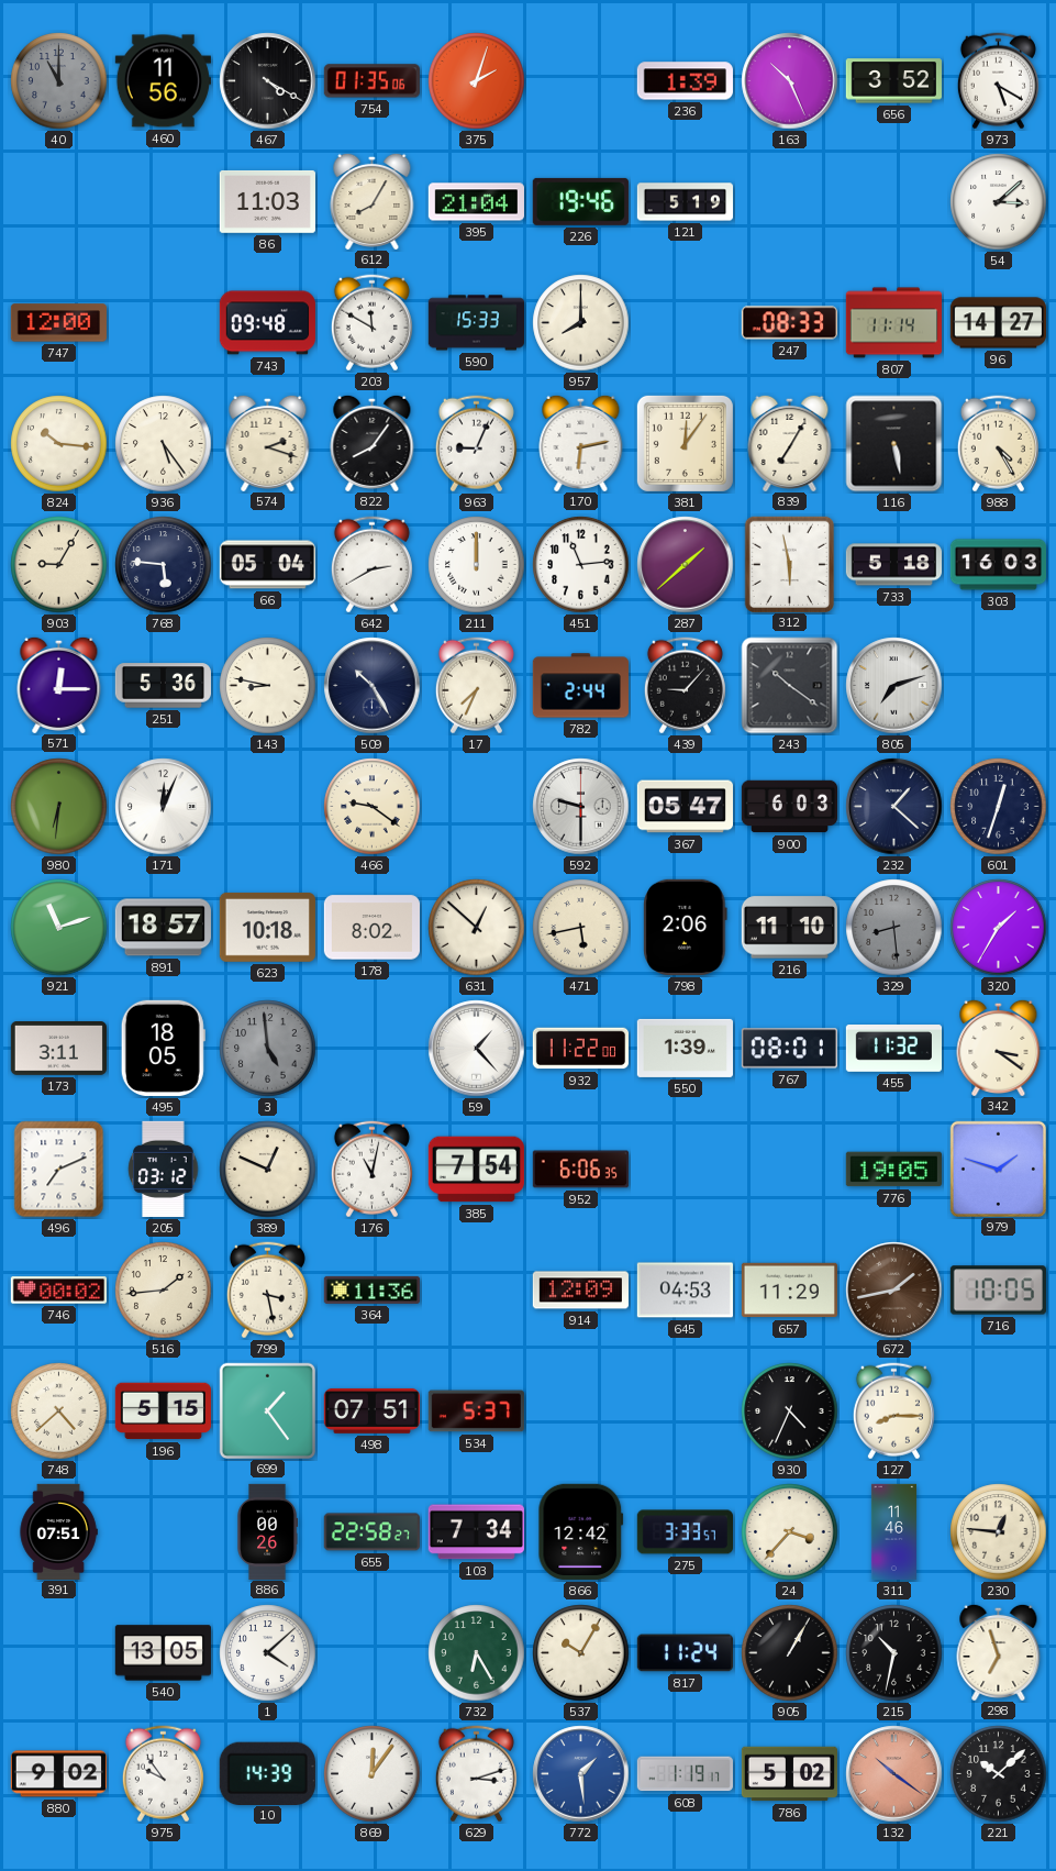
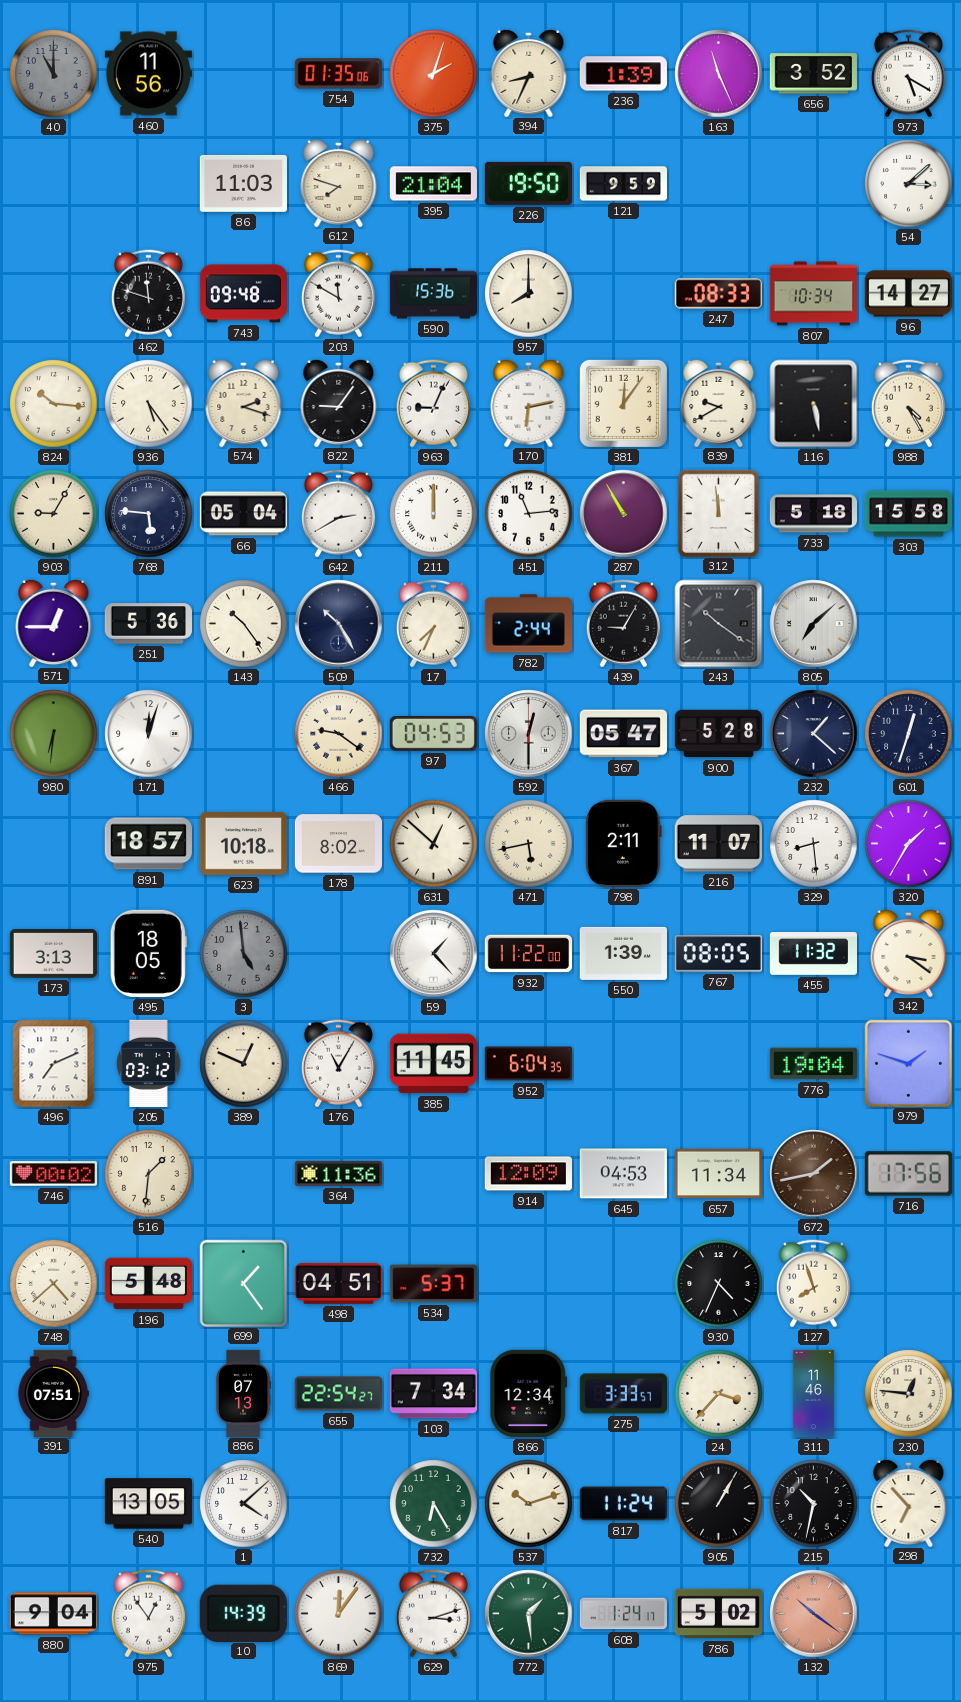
467: 4:20 -> none (268, 81)
394: none -> 8:34 (529, 72)
163: 10:26 -> 11:26 (719, 74)
612: 8:05 -> 7:48 (339, 182)
226: 19:46 -> 19:50 (528, 183)
121: 5:19 -> 9:59 (624, 184)
747: 12:00 -> none (58, 323)
462: none -> 11:48 (148, 294)
590: 15:33 -> 15:36 (433, 294)
807: 11:14 -> 10:34 (813, 294)
822: 8:06 -> 9:06 (339, 402)
839: 7:05 -> 9:40 (719, 402)
287: 1:38 -> 10:55 (624, 514)
312: 5:58 -> 11:59 (718, 513)
303: 16:03 -> 15:58 (908, 514)
571: 12:15 -> 12:45 (54, 622)
143: 8:47 -> 10:24 (244, 624)
439: 9:07 -> 9:05 (623, 624)
805: 7:12 -> 7:08 (814, 624)
171: 12:04 -> 12:03 (149, 734)
97: none -> 04:53 (433, 734)
592: 9:30 -> 12:30 (529, 734)
900: 6:03 -> 5:28 (718, 734)
921: 11:12 -> none (59, 928)
798: 2:06 -> 2:11 (624, 843)
216: 11:10 -> 11:07 (718, 844)
329 dial: grey -> white (814, 844)
173: 3:11 -> 3:13 (53, 954)
767: 08:01 -> 08:05 (718, 954)
176: 11:02 -> 11:05 (338, 1064)
385: 7:54 -> 11:45 (433, 1064)
952: 6:06 -> 6:04 (528, 1064)
776: 19:05 -> 19:04 (813, 1064)
516: 1:44 -> 1:31 (149, 1174)
799: 3:28 -> none (267, 1291)
657: 11:29 -> 11:34 (718, 1174)
716: 10:05 -> 17:56 (908, 1174)
196: 5:15 -> 5:48 (148, 1284)
498: 07:51 -> 04:51 (338, 1283)
127: 8:15 -> 7:57 (813, 1284)
886: 00:26 -> 07:13 (244, 1393)
655: 22:58 -> 22:54 (338, 1394)
866: 12:42 -> 12:34 (529, 1393)
537: 10:05 -> 10:12 (529, 1504)
298: 6:57 -> 6:53 (909, 1502)
880: 9:02 -> 9:04 (53, 1614)
975: 9:54 -> 12:54 (148, 1614)
772 dial: blue -> green (529, 1614)
608: 1:19 -> 1:24 (623, 1614)
221: 10:08 -> none (999, 1774)
